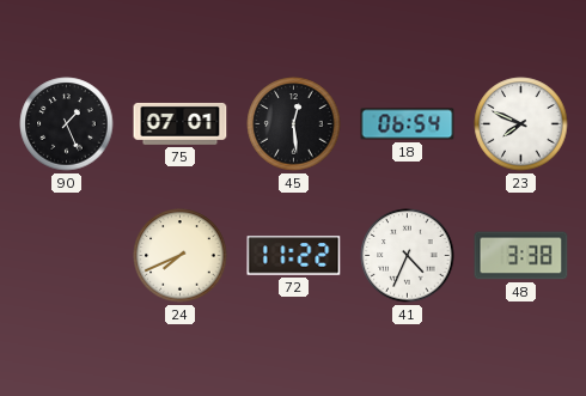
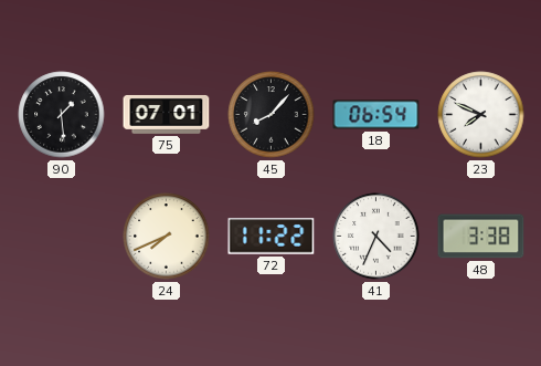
90: 1:26 -> 1:29 (62, 115)
45: 12:29 -> 8:07 (272, 115)
